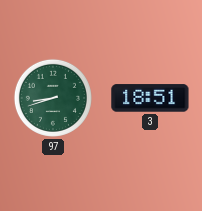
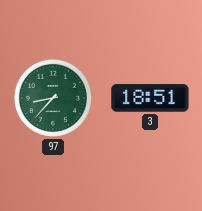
97: 8:42 -> 8:37 (53, 98)
